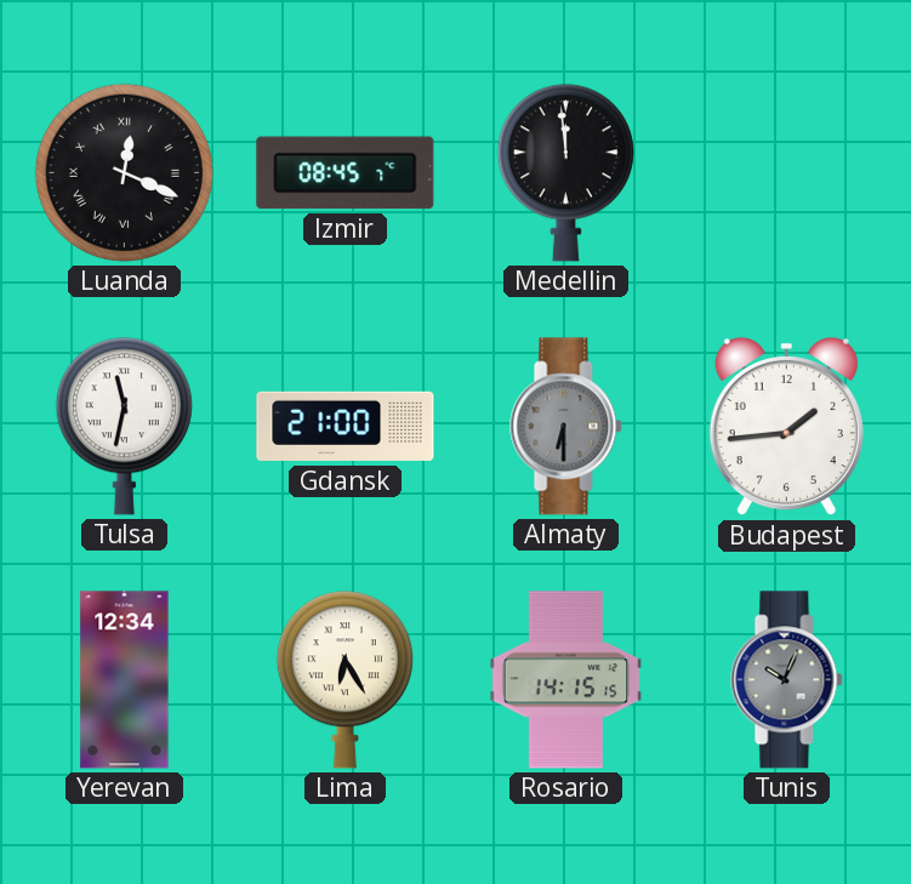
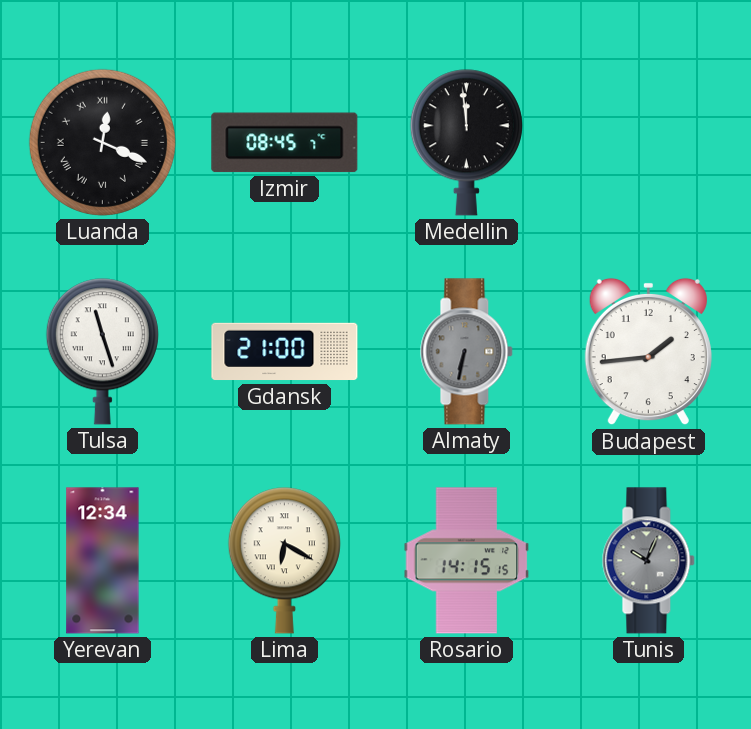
Tulsa: 11:32 -> 11:27 (102, 352)
Almaty: 6:30 -> 6:32 (467, 352)
Lima: 6:25 -> 6:20 (284, 561)
